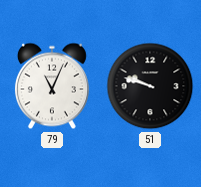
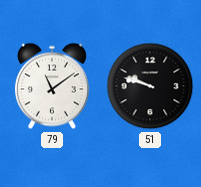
79: 11:04 -> 11:09 (52, 86)
